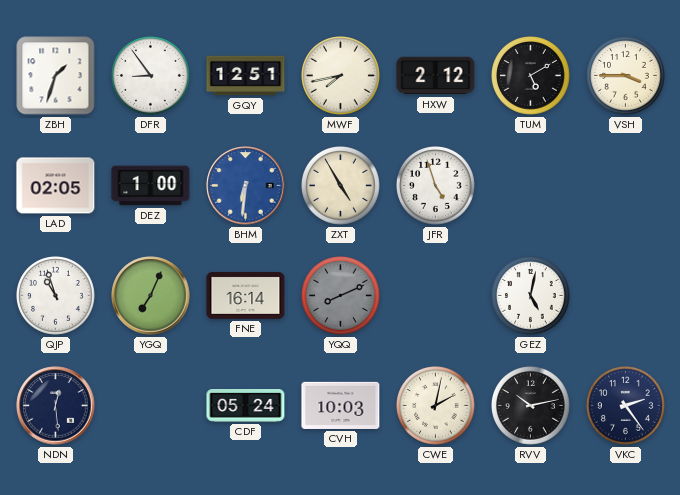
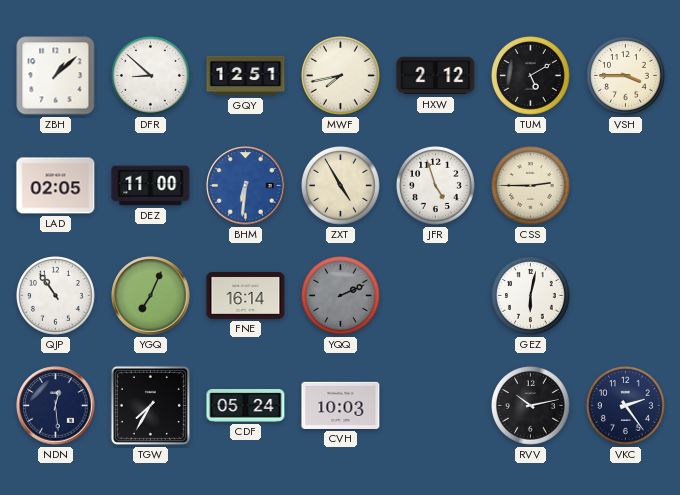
ZBH: 1:33 -> 1:08 (56, 76)
DFR: 8:54 -> 8:52 (151, 76)
DEZ: 1:00 -> 11:00 (151, 186)
CSS: none -> 2:45 (531, 186)
QJP: 10:57 -> 10:54 (56, 296)
YQQ: 8:11 -> 2:11 (341, 296)
GEZ: 5:02 -> 6:02 (531, 296)
TGW: none -> 7:35 (150, 405)
CWE: 2:02 -> none (436, 406)
